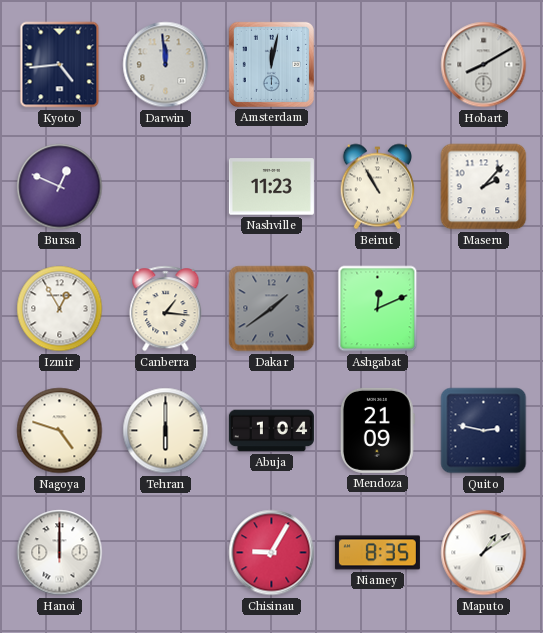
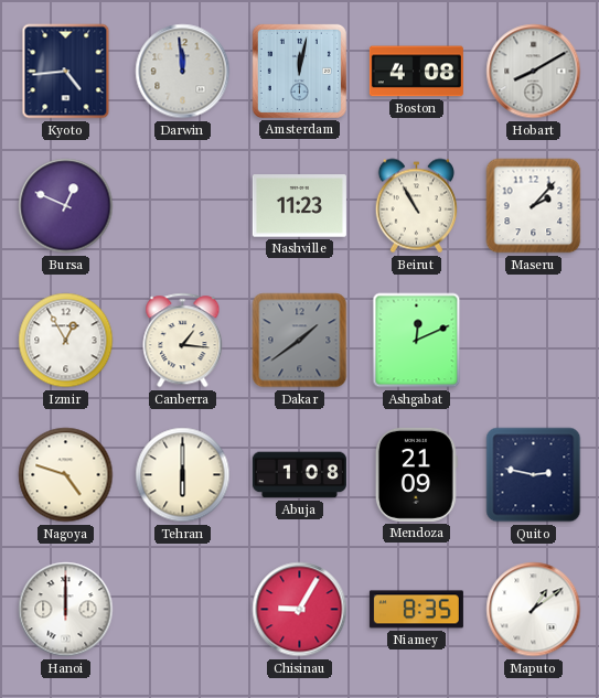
Boston: none -> 4:08 (416, 72)
Abuja: 1:04 -> 1:08 (299, 475)
